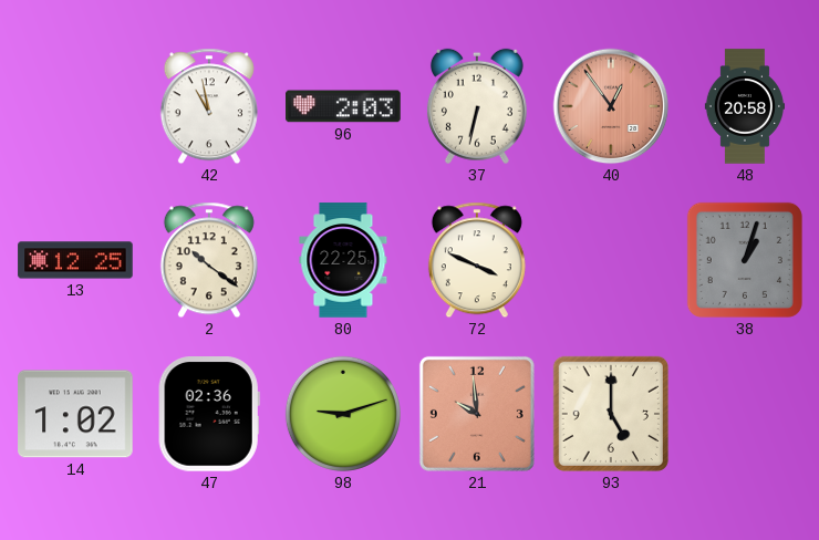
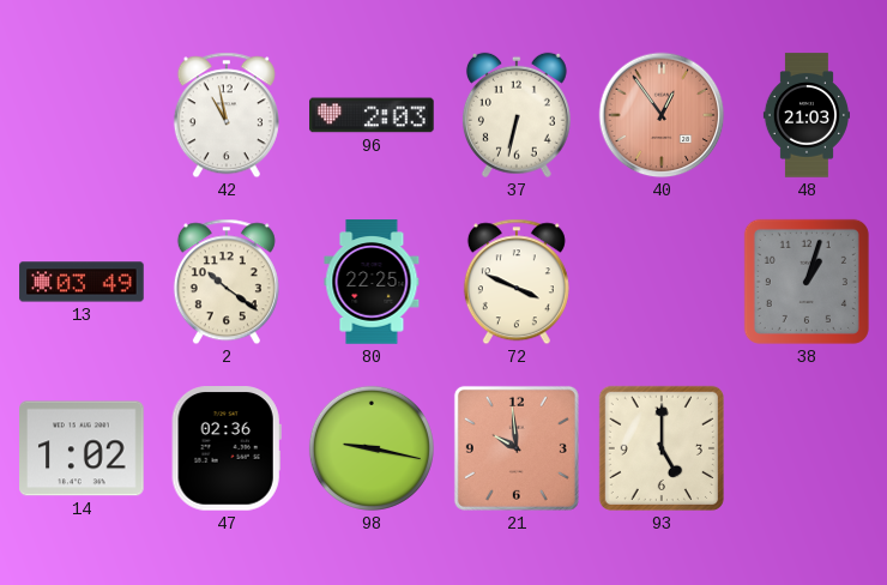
48: 20:58 -> 21:03 (807, 115)
13: 12:25 -> 03:49 (82, 282)
98: 9:12 -> 9:17 (372, 448)
